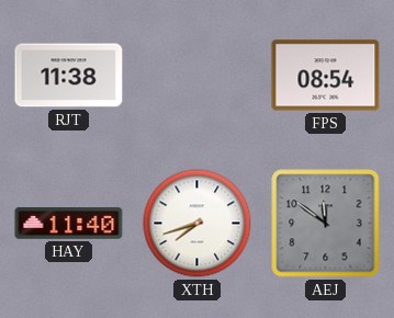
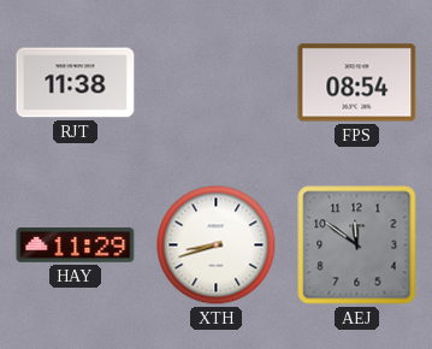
HAY: 11:40 -> 11:29 (76, 246)
XTH: 7:42 -> 8:42 (217, 246)
